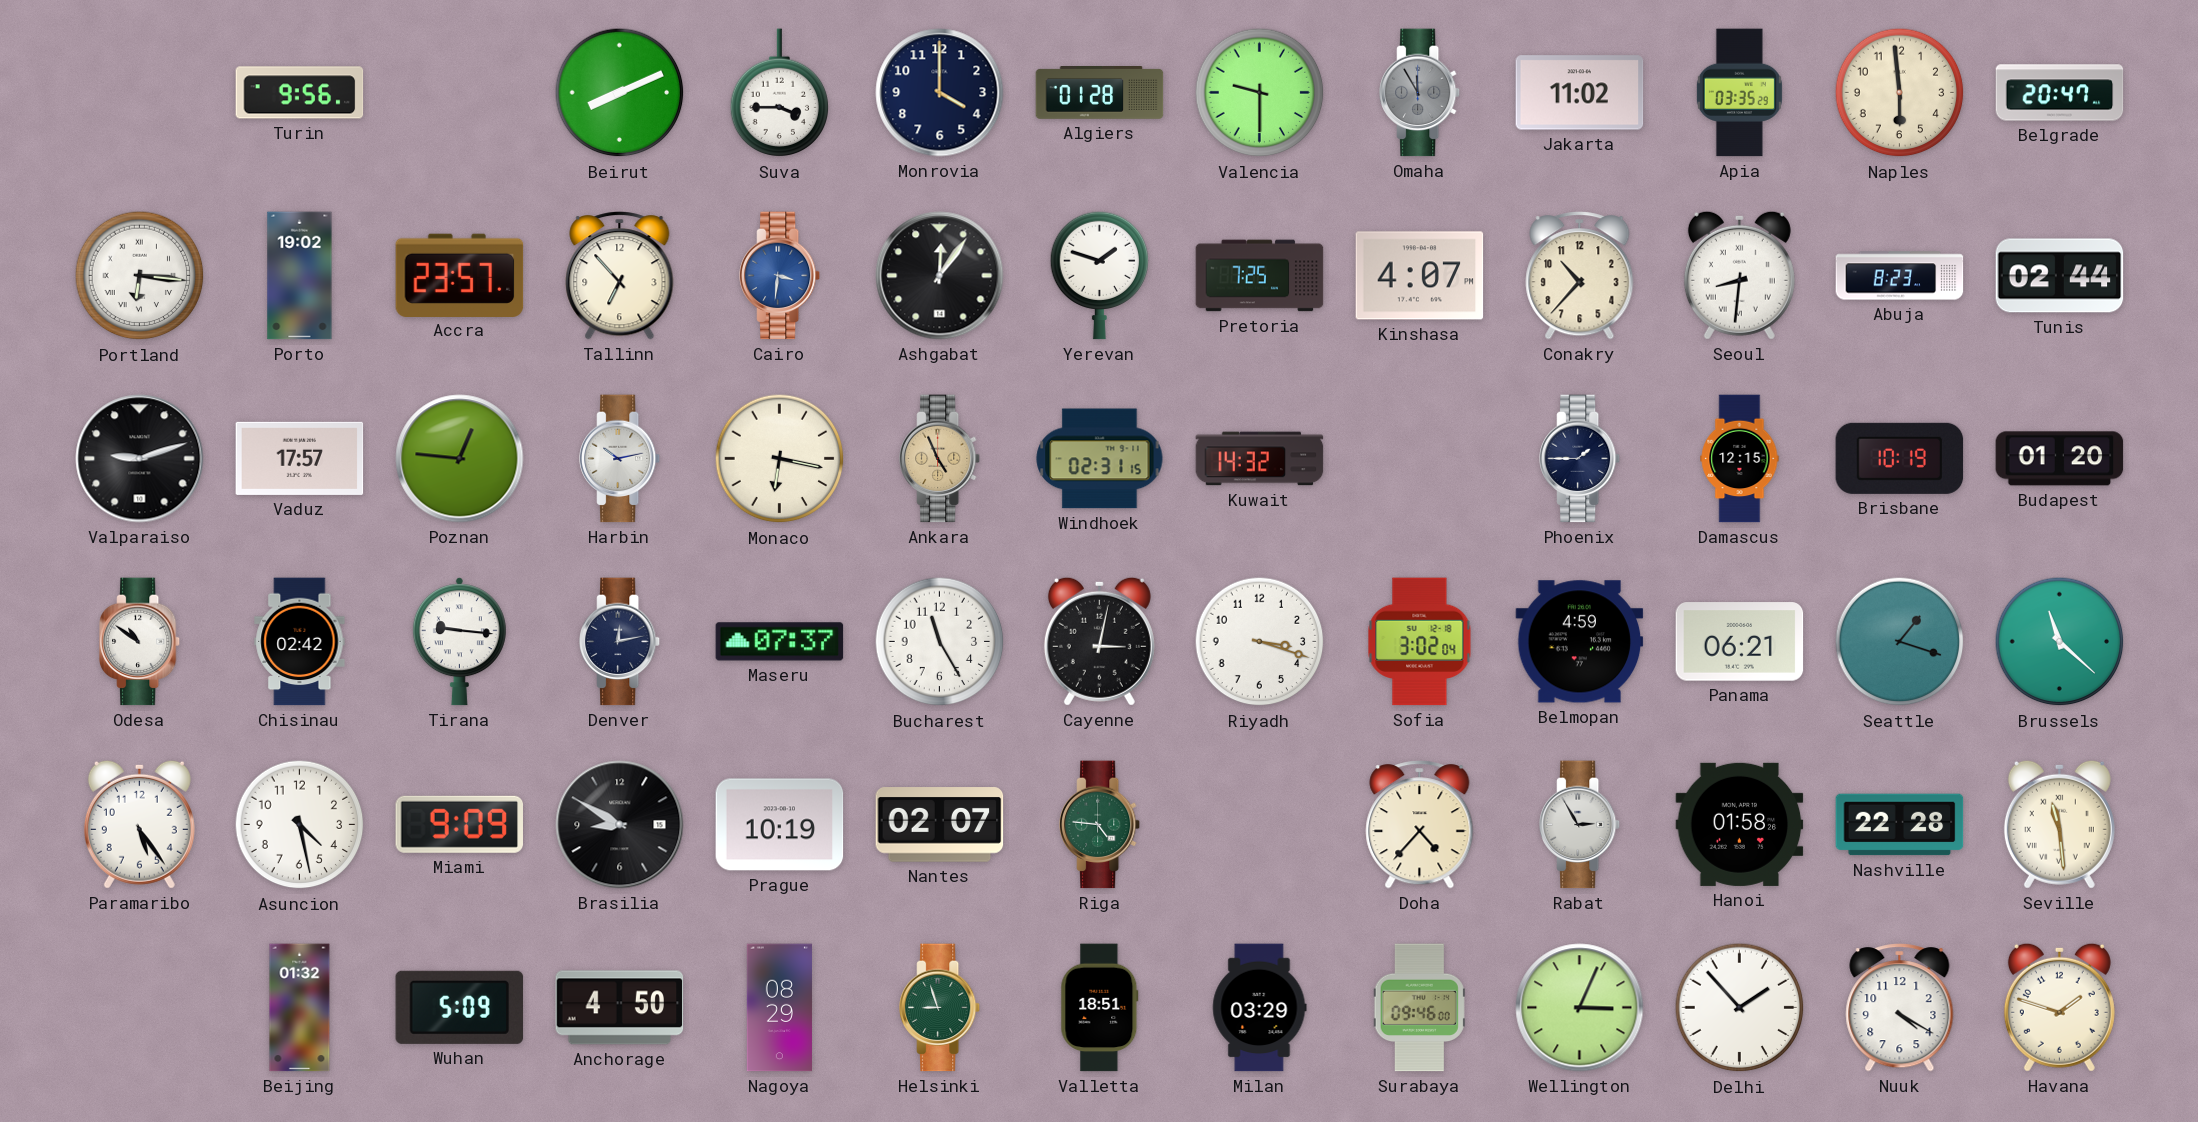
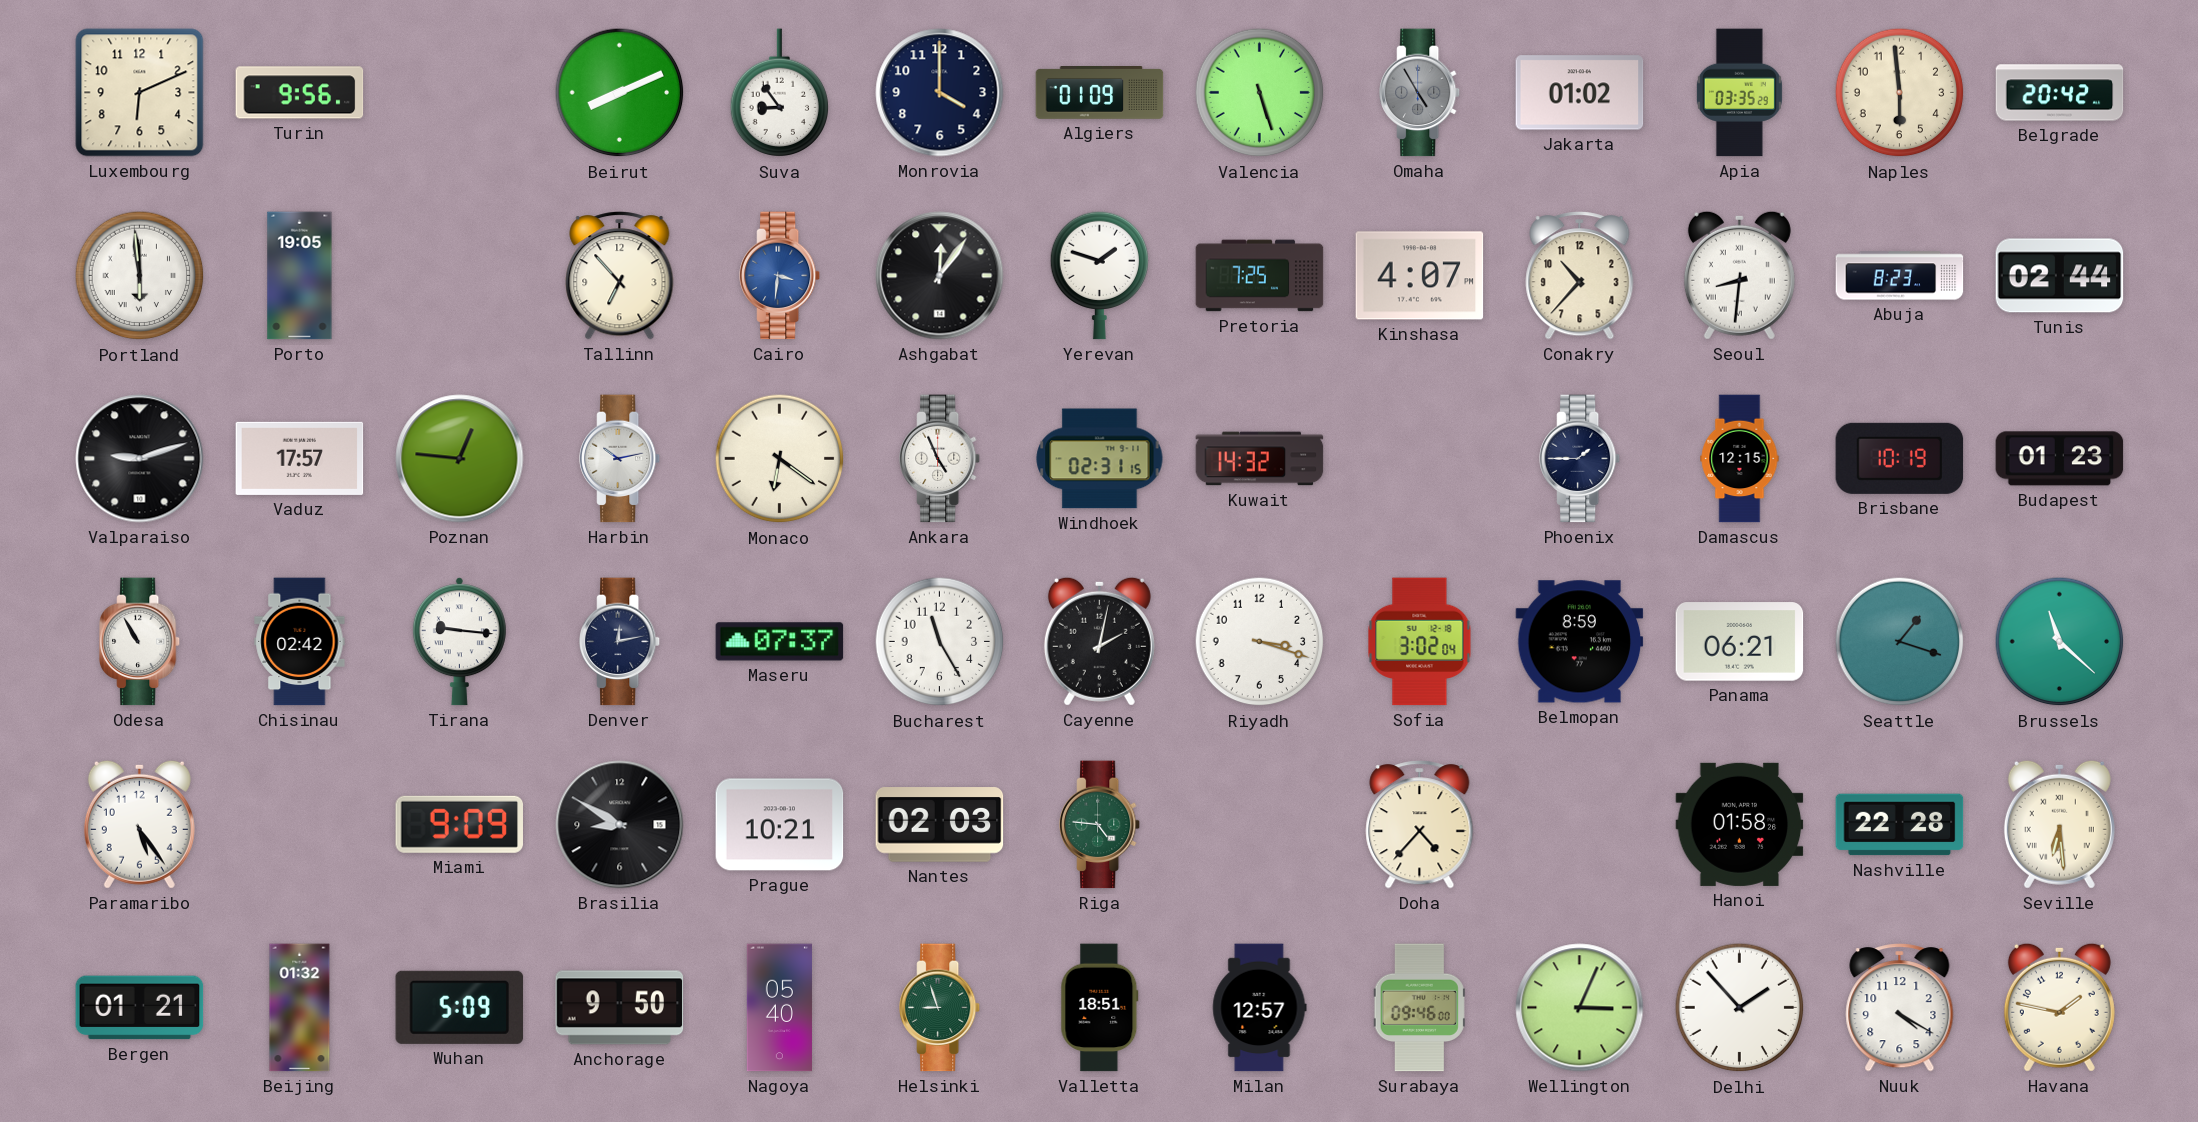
Luxembourg: none -> 6:11 (140, 93)
Suva: 3:45 -> 8:54 (780, 93)
Algiers: 01:28 -> 01:09 (1100, 93)
Valencia: 9:30 -> 5:27 (1260, 93)
Omaha: 11:55 -> 4:55 (1421, 93)
Jakarta: 11:02 -> 01:02 (1580, 93)
Belgrade: 20:47 -> 20:42 (2060, 93)
Portland: 6:16 -> 5:59 (140, 276)
Porto: 19:02 -> 19:05 (300, 276)
Accra: 23:57 -> none (460, 275)
Monaco: 6:17 -> 6:21 (780, 459)
Ankara dial: champagne -> white (941, 459)
Budapest: 01:20 -> 01:23 (2060, 459)
Odesa: 10:51 -> 10:55 (141, 642)
Cayenne: 3:02 -> 2:02 (1099, 641)
Belmopan: 4:59 -> 8:59 (1580, 642)
Asuncion: 4:28 -> none (300, 825)
Prague: 10:19 -> 10:21 (780, 825)
Nantes: 02:07 -> 02:03 (940, 825)
Rabat: 2:55 -> none (1581, 825)
Seville: 11:29 -> 6:29 (2059, 824)
Bergen: none -> 01:21 (140, 1008)
Anchorage: 4:50 -> 9:50 (620, 1008)
Nagoya: 08:29 -> 05:40 (779, 1008)
Milan: 03:29 -> 12:57 (1260, 1008)
Havana: 1:48 -> 1:47 (2059, 1007)
